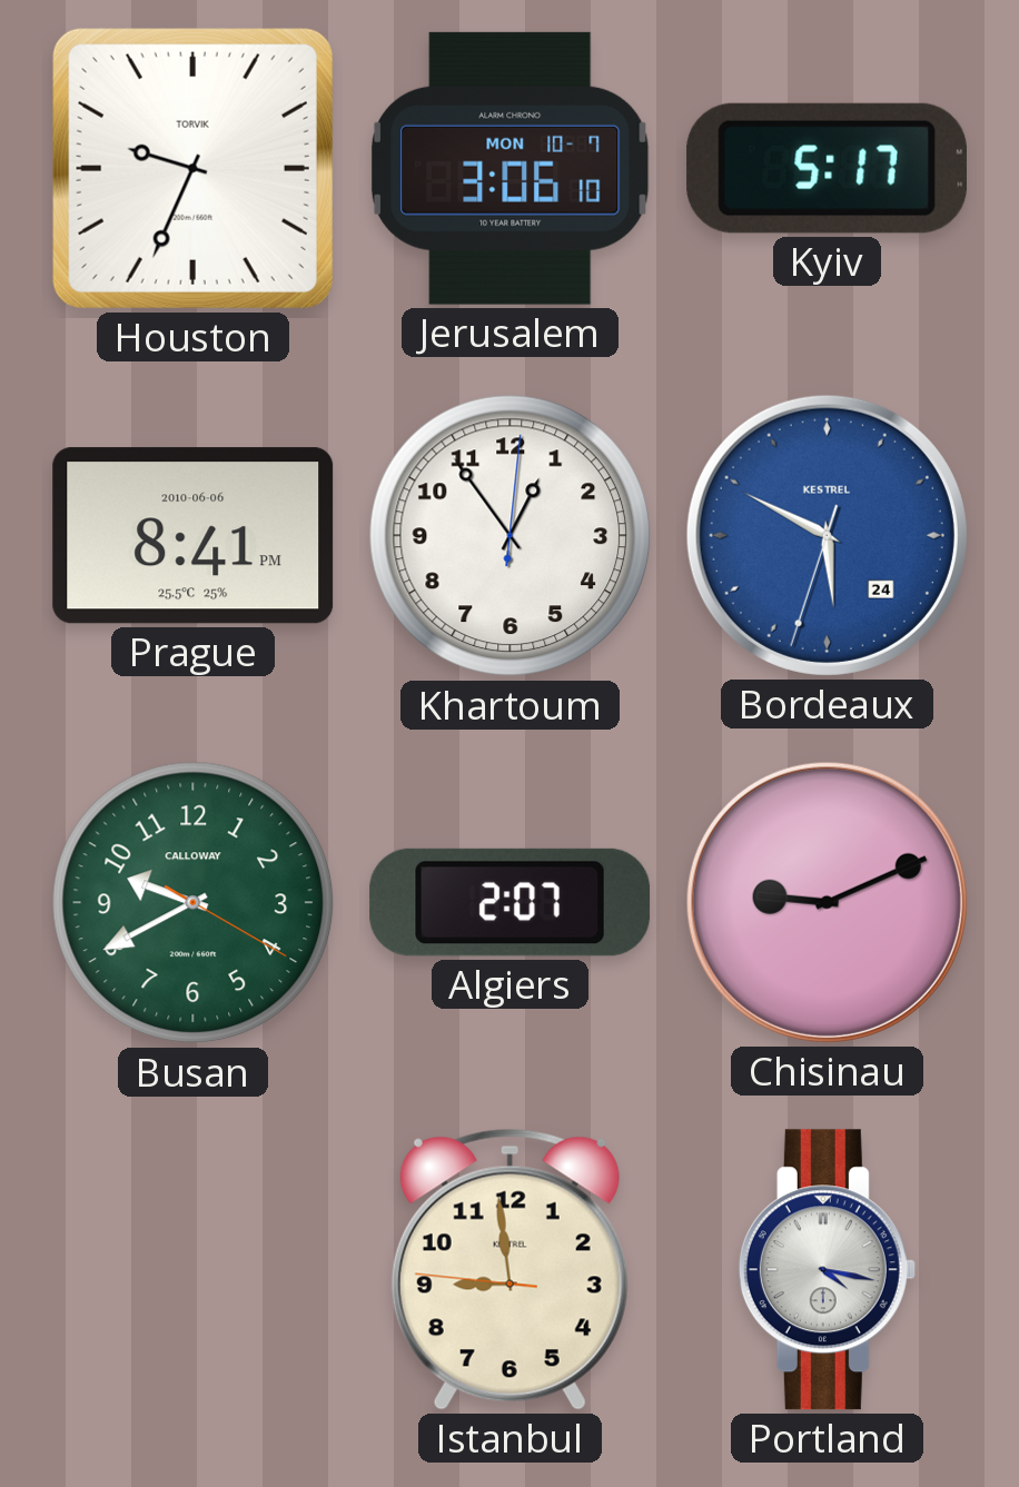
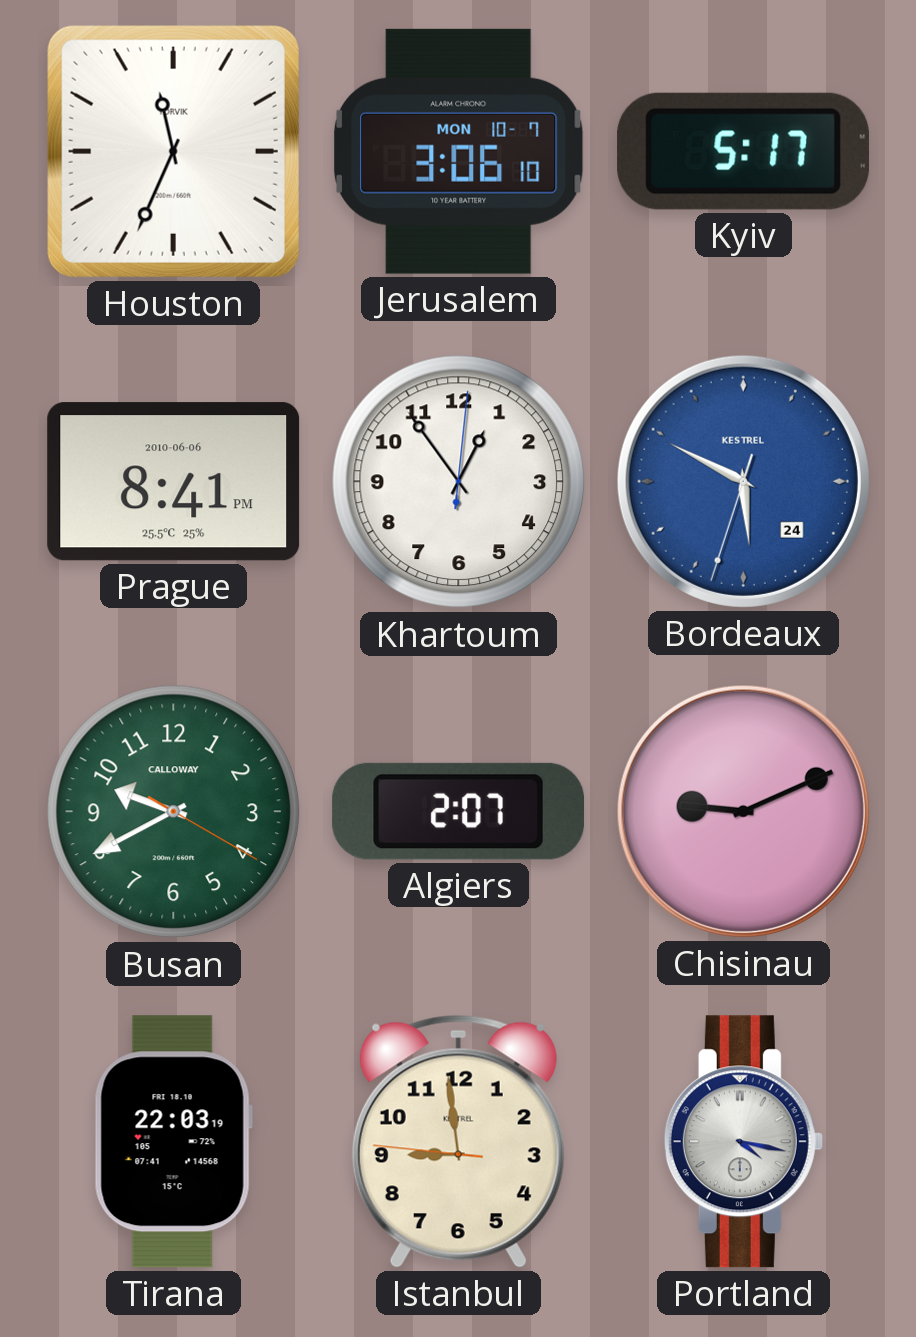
Houston: 9:34 -> 11:34 (173, 151)
Tirana: none -> 22:03 (173, 1142)
